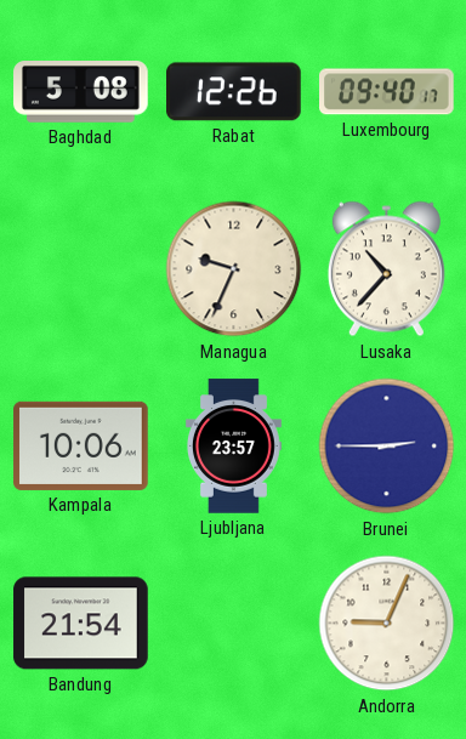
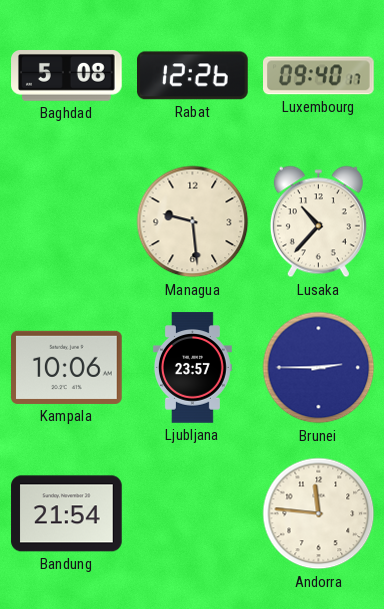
Managua: 9:34 -> 9:29 (193, 222)
Andorra: 9:04 -> 11:46 (319, 514)
